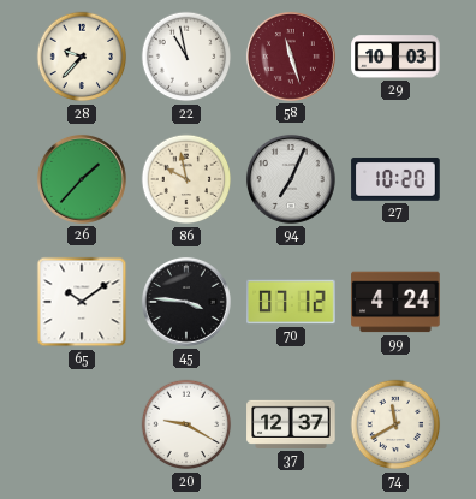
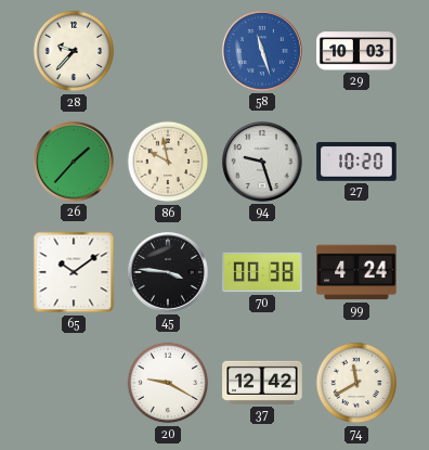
22: 10:58 -> none (186, 57)
58 dial: burgundy -> blue (262, 51)
94: 7:04 -> 9:27 (262, 162)
70: 07:12 -> 00:38 (262, 272)
37: 12:37 -> 12:42 (262, 383)
